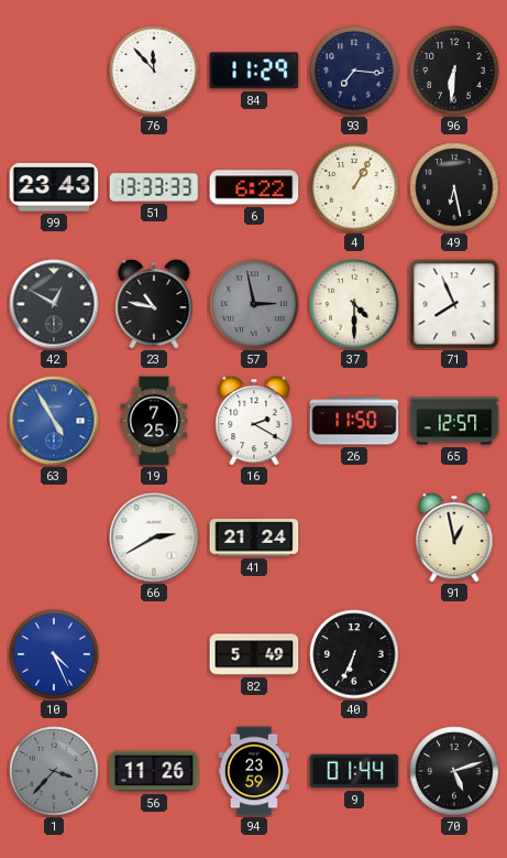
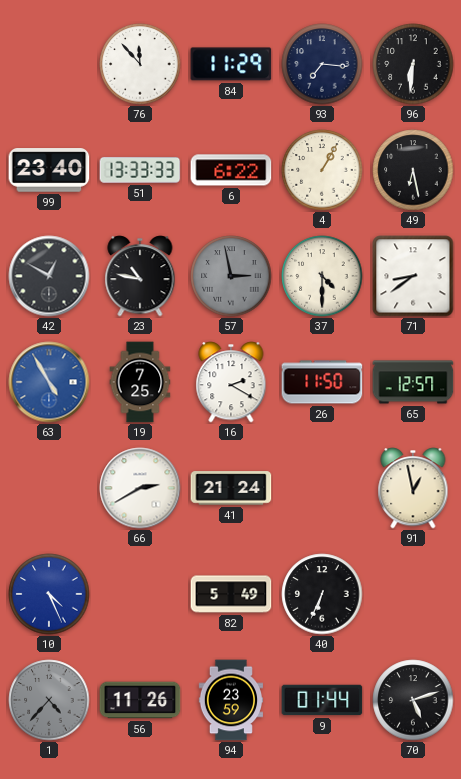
99: 23:43 -> 23:40 (49, 170)
71: 7:56 -> 8:39 (413, 276)
1: 3:37 -> 4:37 (49, 700)
